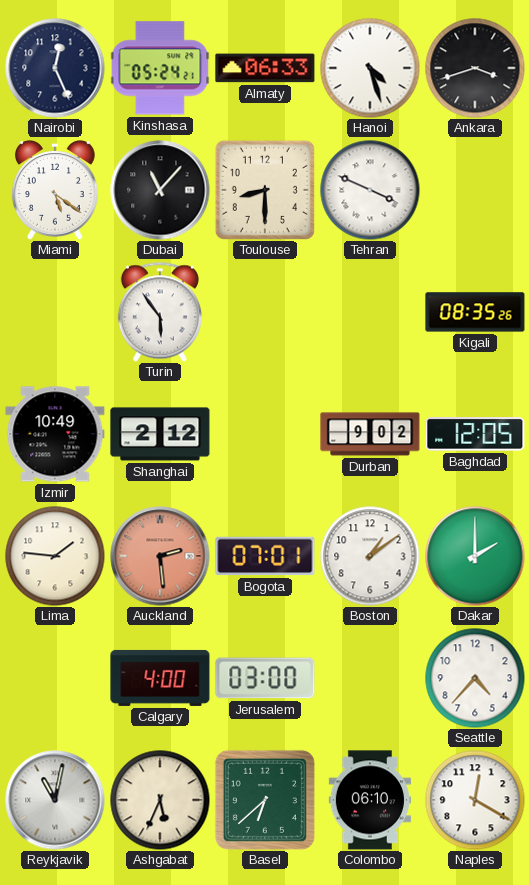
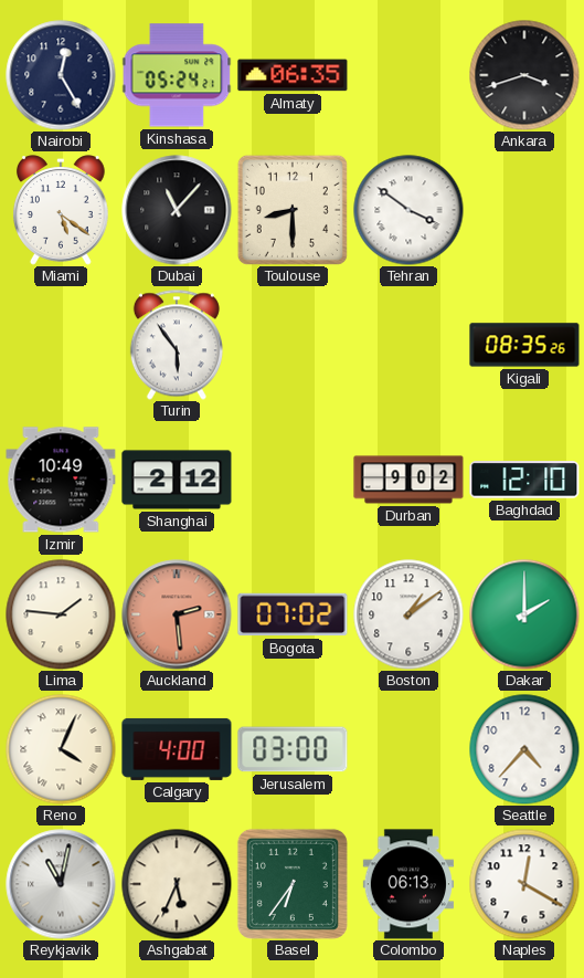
Nairobi: 12:26 -> 12:25 (61, 75)
Almaty: 06:33 -> 06:35 (293, 75)
Hanoi: 4:27 -> none (370, 68)
Tehran: 3:49 -> 3:51 (408, 210)
Baghdad: 12:05 -> 12:10 (524, 480)
Bogota: 07:01 -> 07:02 (293, 614)
Reno: none -> 4:04 (61, 749)
Basel: 6:38 -> 6:36 (293, 884)
Colombo: 06:10 -> 06:13 (407, 884)
